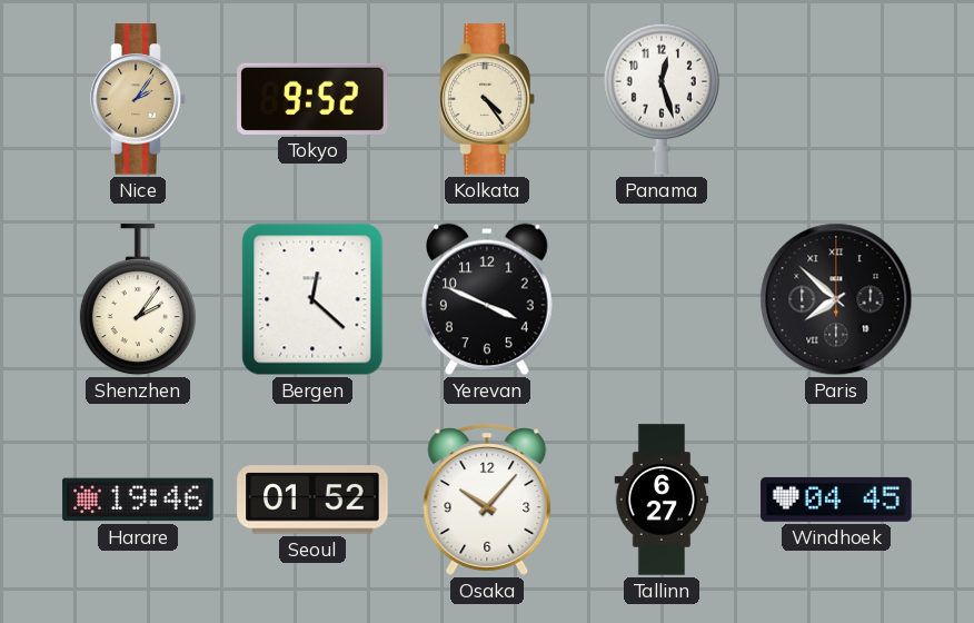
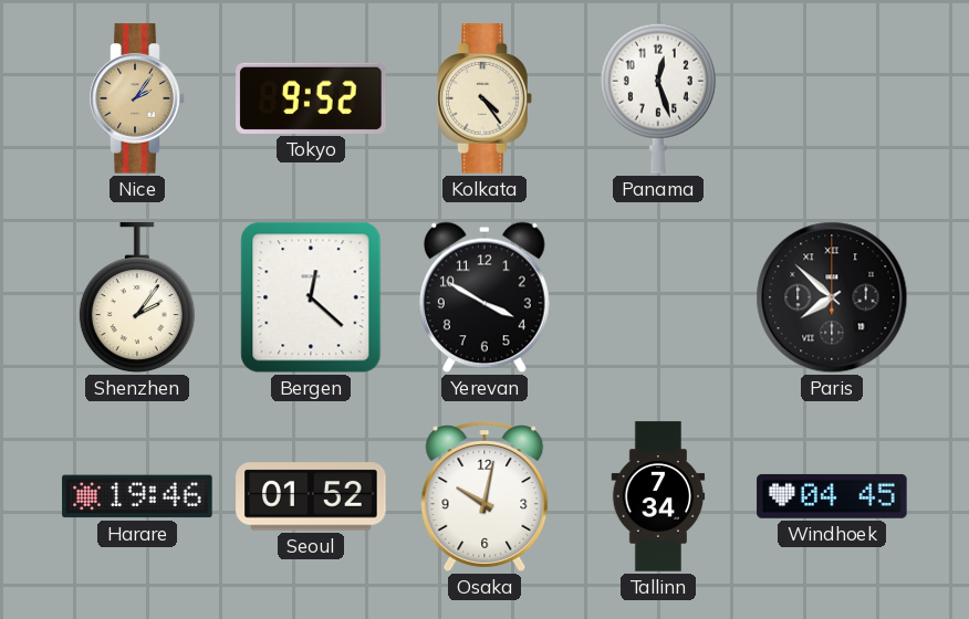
Yerevan: 3:49 -> 3:50 (485, 297)
Osaka: 10:07 -> 10:02 (485, 496)
Tallinn: 6:27 -> 7:34 (658, 496)
